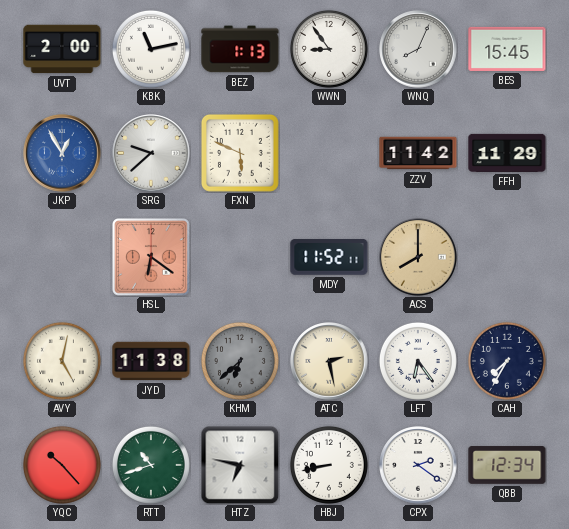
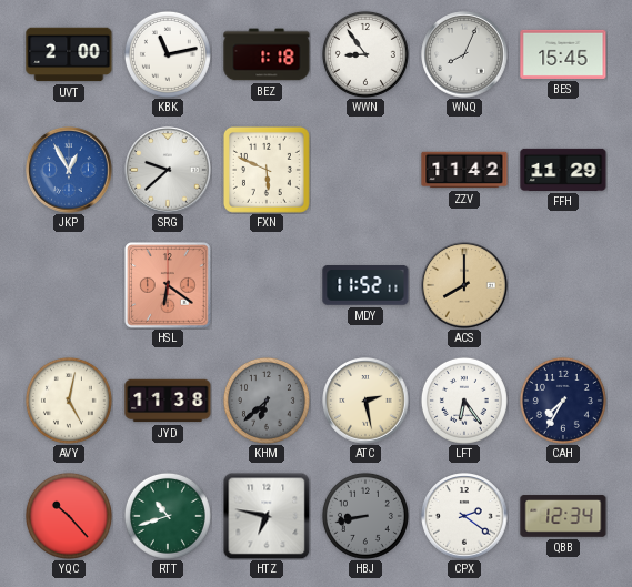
BEZ: 1:13 -> 1:18 (267, 54)
HBJ dial: white -> grey (365, 516)
